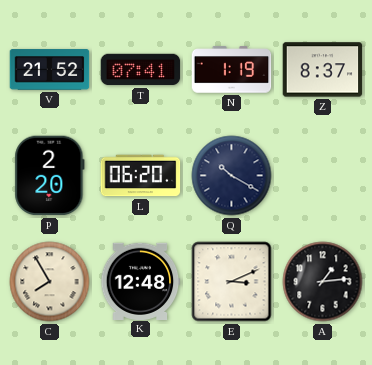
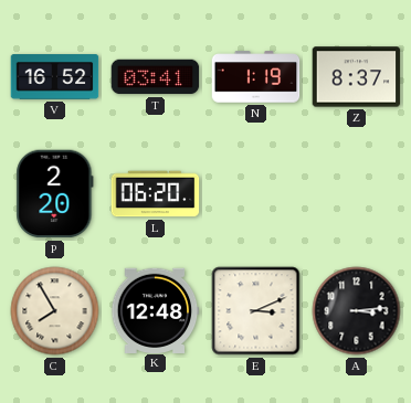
V: 21:52 -> 16:52 (55, 77)
T: 07:41 -> 03:41 (156, 77)
Q: 10:20 -> none (232, 176)
A: 1:14 -> 3:14 (357, 311)
